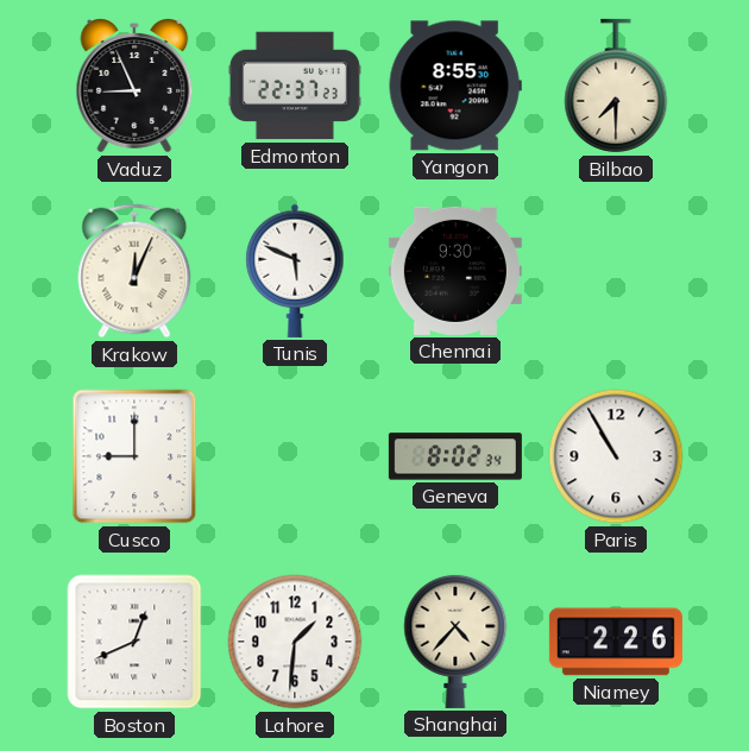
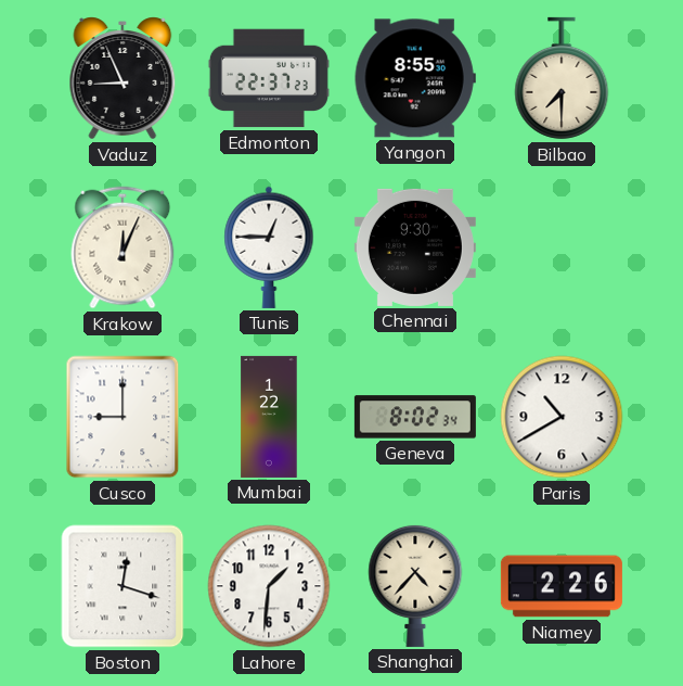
Tunis: 5:49 -> 12:45 (269, 247)
Mumbai: none -> 1:22 (269, 417)
Paris: 10:55 -> 10:40 (562, 417)
Boston: 12:41 -> 12:18 (123, 586)
